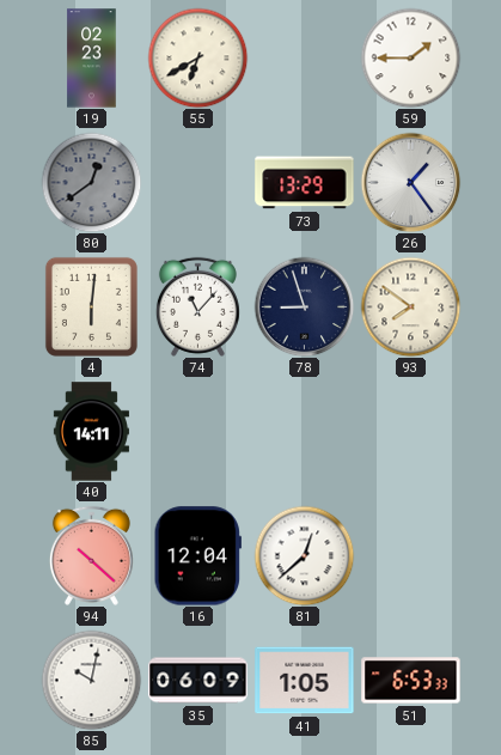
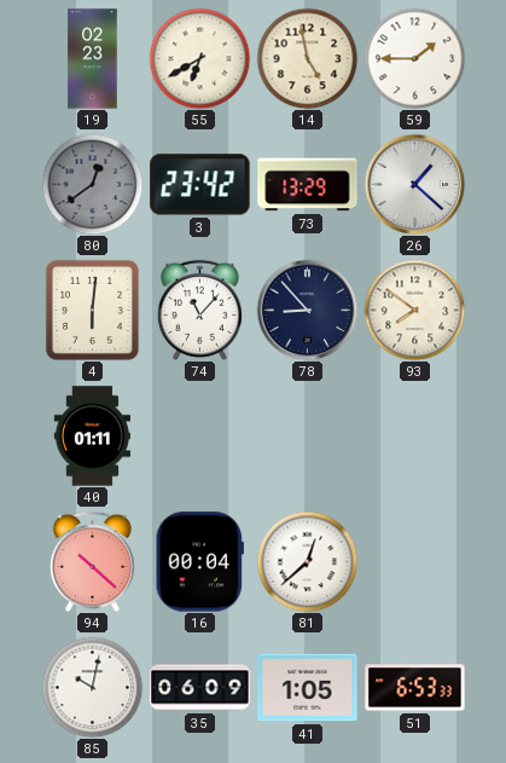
14: none -> 4:58 (307, 58)
3: none -> 23:42 (200, 185)
26: 1:24 -> 1:22 (414, 184)
78: 8:57 -> 8:53 (307, 310)
40: 14:11 -> 01:11 (92, 437)
16: 12:04 -> 00:04 (199, 562)
